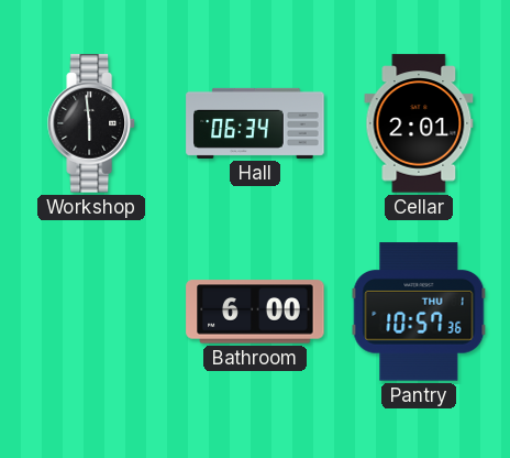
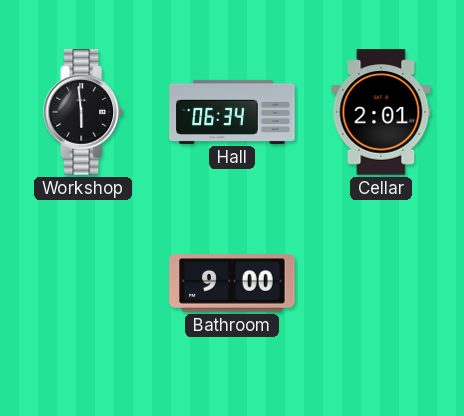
Bathroom: 6:00 -> 9:00 (232, 283)
Pantry: 10:57 -> none (419, 312)
